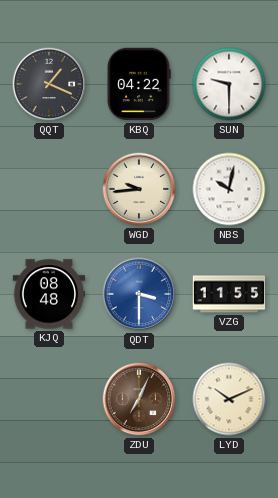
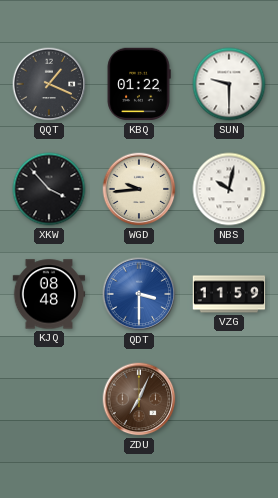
KBQ: 04:22 -> 01:22 (139, 84)
XKW: none -> 3:53 (49, 189)
VZG: 11:55 -> 11:59 (229, 294)
LYD: 10:11 -> none (229, 399)
